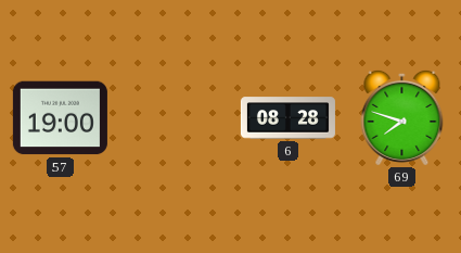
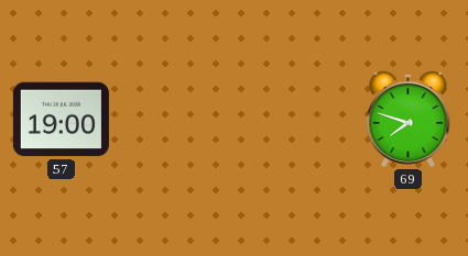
6: 08:28 -> none (287, 118)
